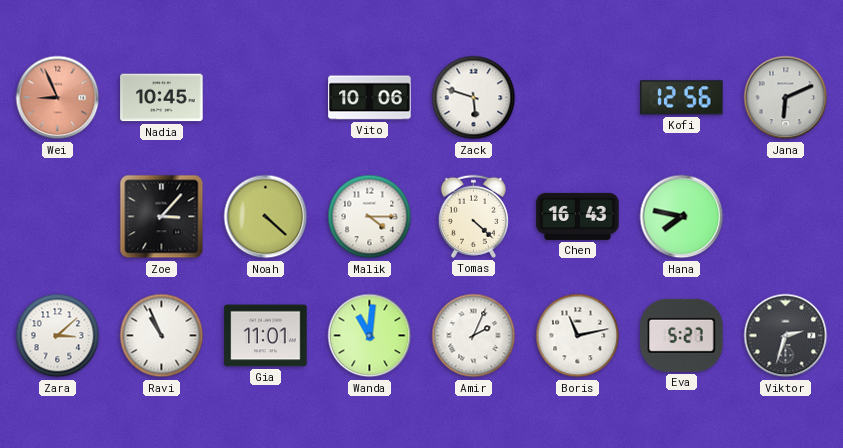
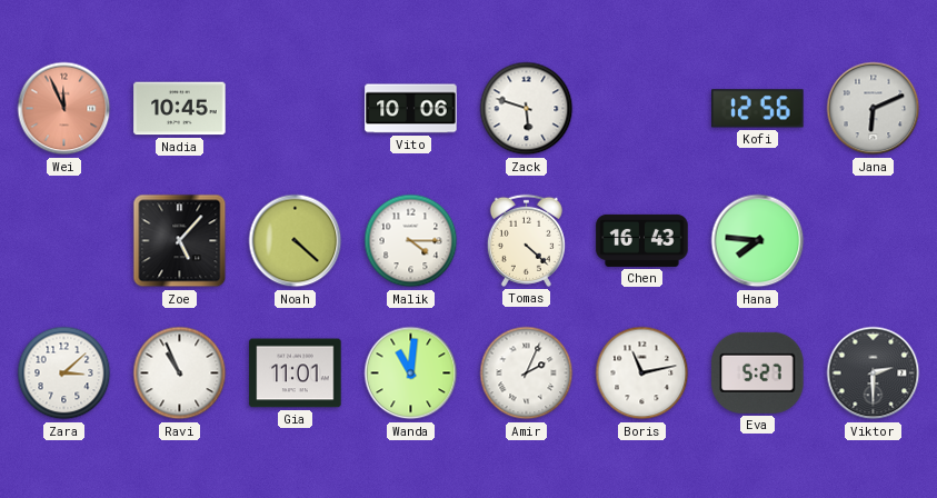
Wei: 8:56 -> 11:56 (64, 109)
Zoe: 3:07 -> 5:07 (180, 241)
Hana: 7:47 -> 7:46 (758, 241)
Viktor: 2:33 -> 2:30 (874, 373)
